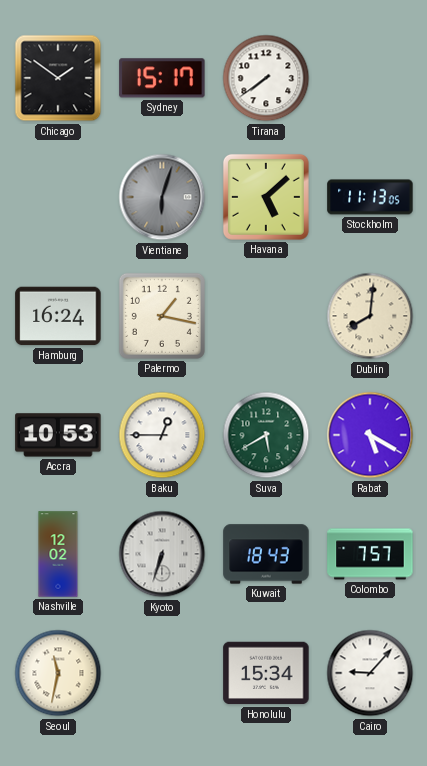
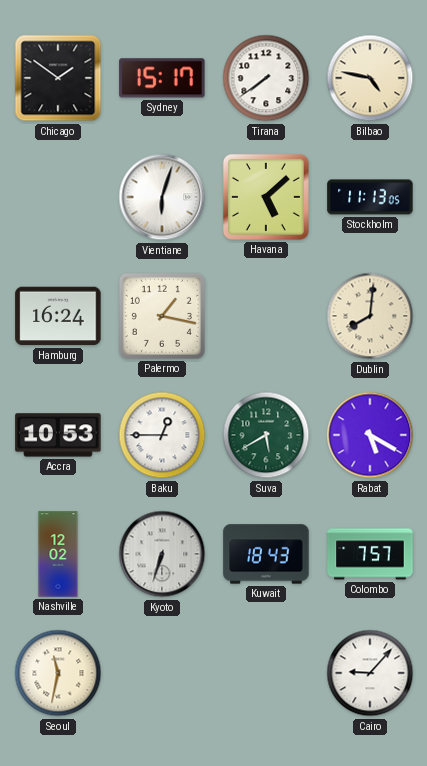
Bilbao: none -> 4:47 (370, 78)
Vientiane dial: grey -> white (162, 197)
Honolulu: 15:34 -> none (266, 673)
